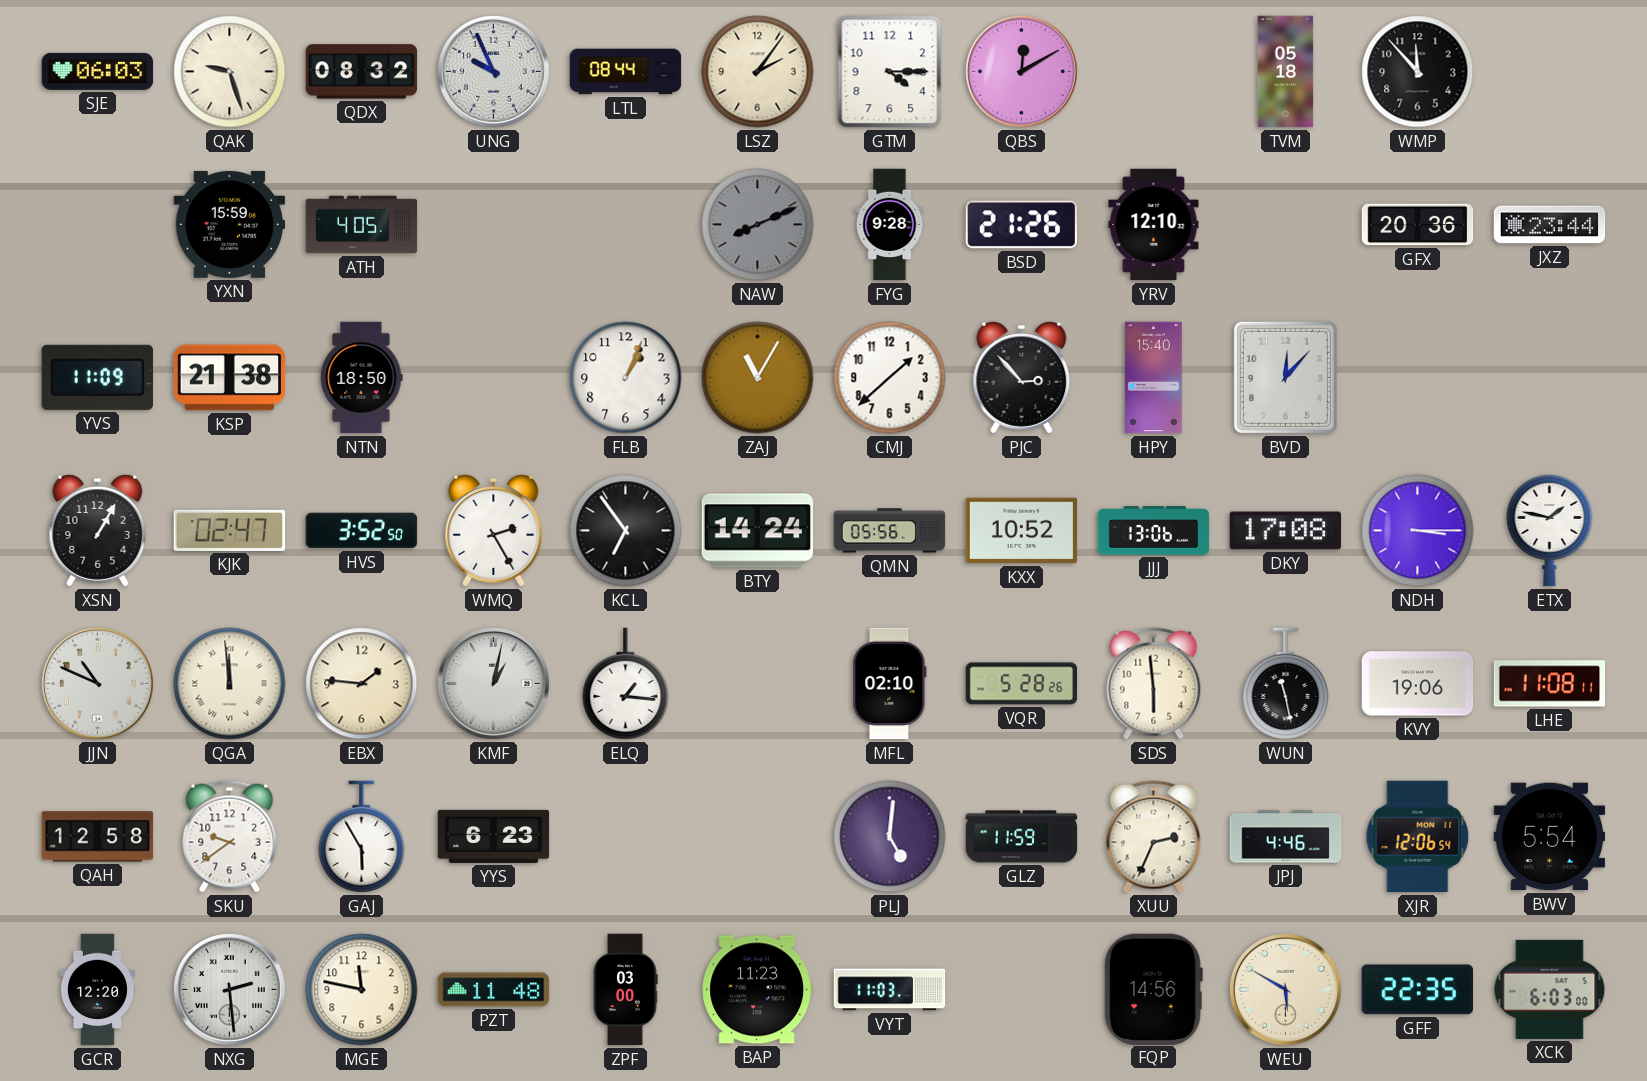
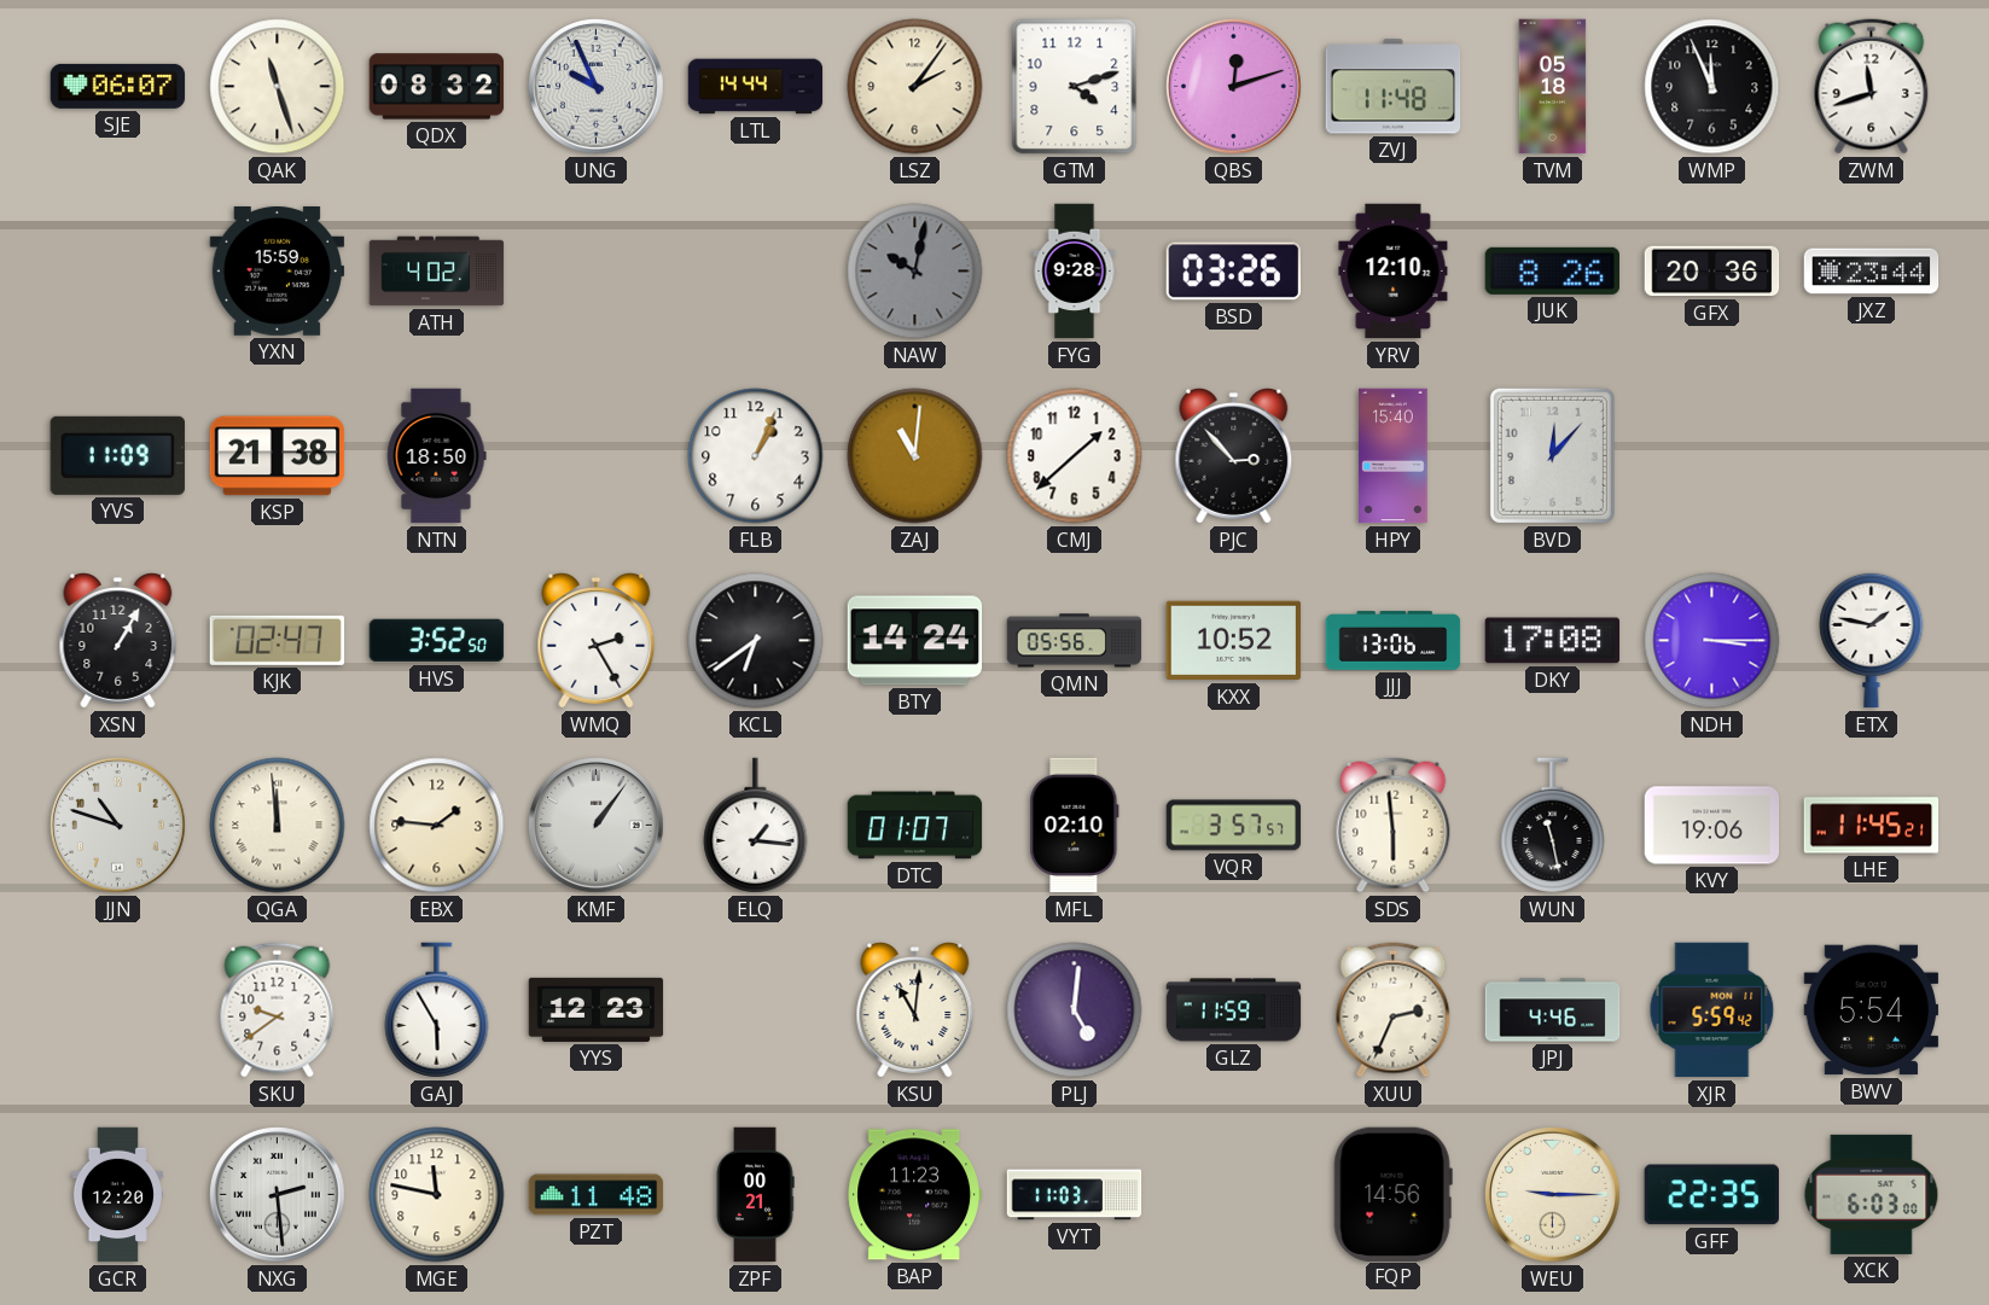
SJE: 06:03 -> 06:07 (118, 86)
QAK: 9:27 -> 11:27 (278, 87)
LTL: 08:44 -> 14:44 (756, 87)
GTM: 4:15 -> 4:12 (1075, 87)
QBS: 12:10 -> 12:12 (1234, 87)
ZVJ: none -> 11:48 (1394, 87)
WMP: 11:53 -> 11:56 (1712, 87)
ZWM: none -> 11:42 (1872, 87)
ATH: 4:05 -> 4:02 (437, 272)
NAW: 8:11 -> 10:02 (915, 272)
BSD: 21:26 -> 03:26 (1234, 272)
JUK: none -> 8:26 (1552, 270)
ZAJ: 11:05 -> 11:01 (915, 456)
KCL: 6:54 -> 6:39 (756, 641)
JJN: 10:49 -> 10:48 (118, 826)
KMF: 1:02 -> 1:06 (597, 826)
DTC: none -> 01:07 (915, 826)
VQR: 5:28 -> 3:57 (1234, 826)
LHE: 11:08 -> 11:45 (1872, 826)
QAH: 12:58 -> none (98, 837)
YYS: 6:23 -> 12:23 (597, 1009)
KSU: none -> 11:01 (915, 1010)
XJR: 12:06 -> 5:59 (1712, 1010)
ZPF: 03:00 -> 00:21 (755, 1195)
WEU: 5:50 -> 9:15 (1553, 1195)
